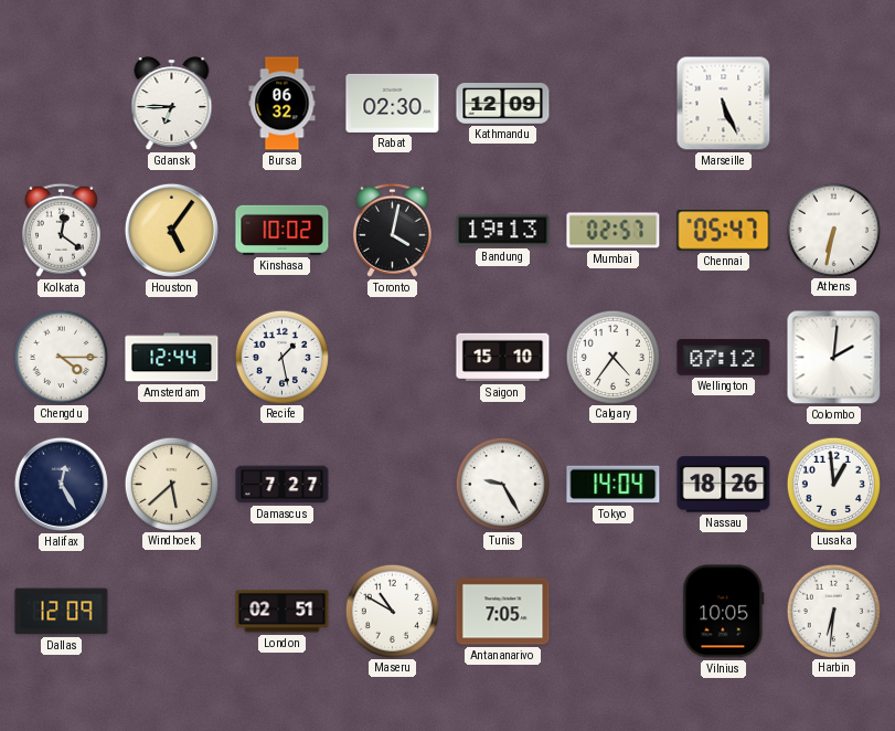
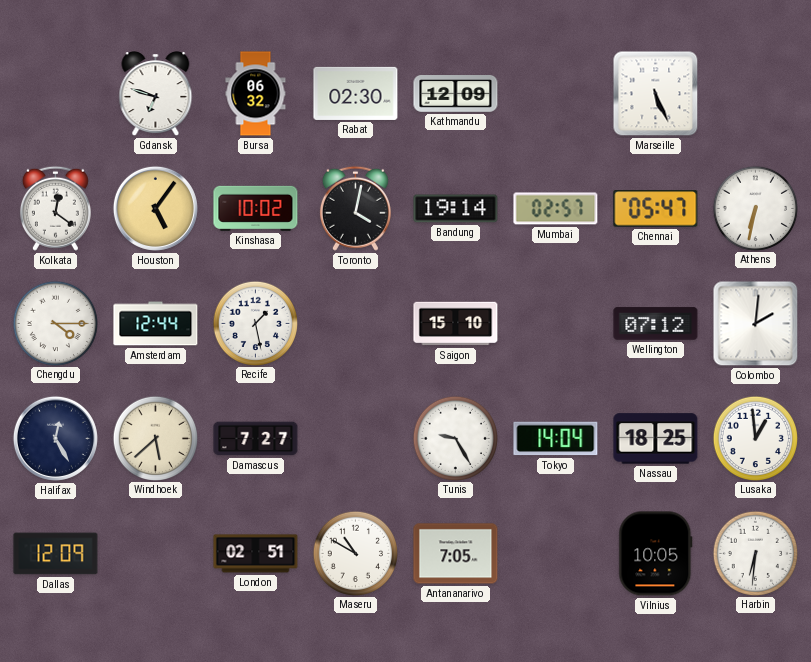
Gdansk: 6:45 -> 6:48 (156, 94)
Bandung: 19:13 -> 19:14 (456, 209)
Calgary: 4:36 -> none (612, 357)
Nassau: 18:26 -> 18:25 (656, 439)
